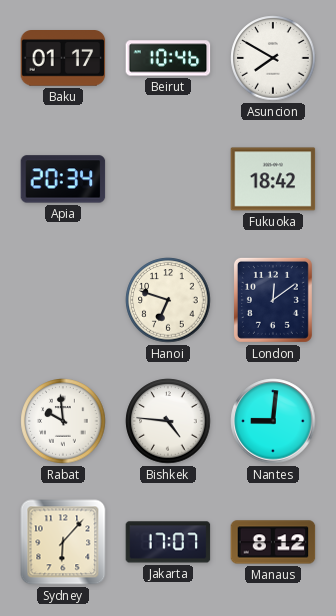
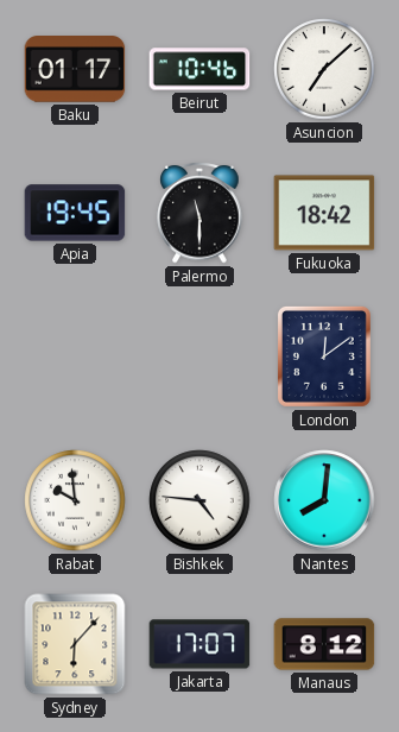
Asuncion: 7:50 -> 7:08 (324, 69)
Apia: 20:34 -> 19:45 (75, 213)
Palermo: none -> 11:30 (199, 213)
Hanoi: 6:48 -> none (168, 300)
Nantes: 9:01 -> 8:01 (324, 500)
